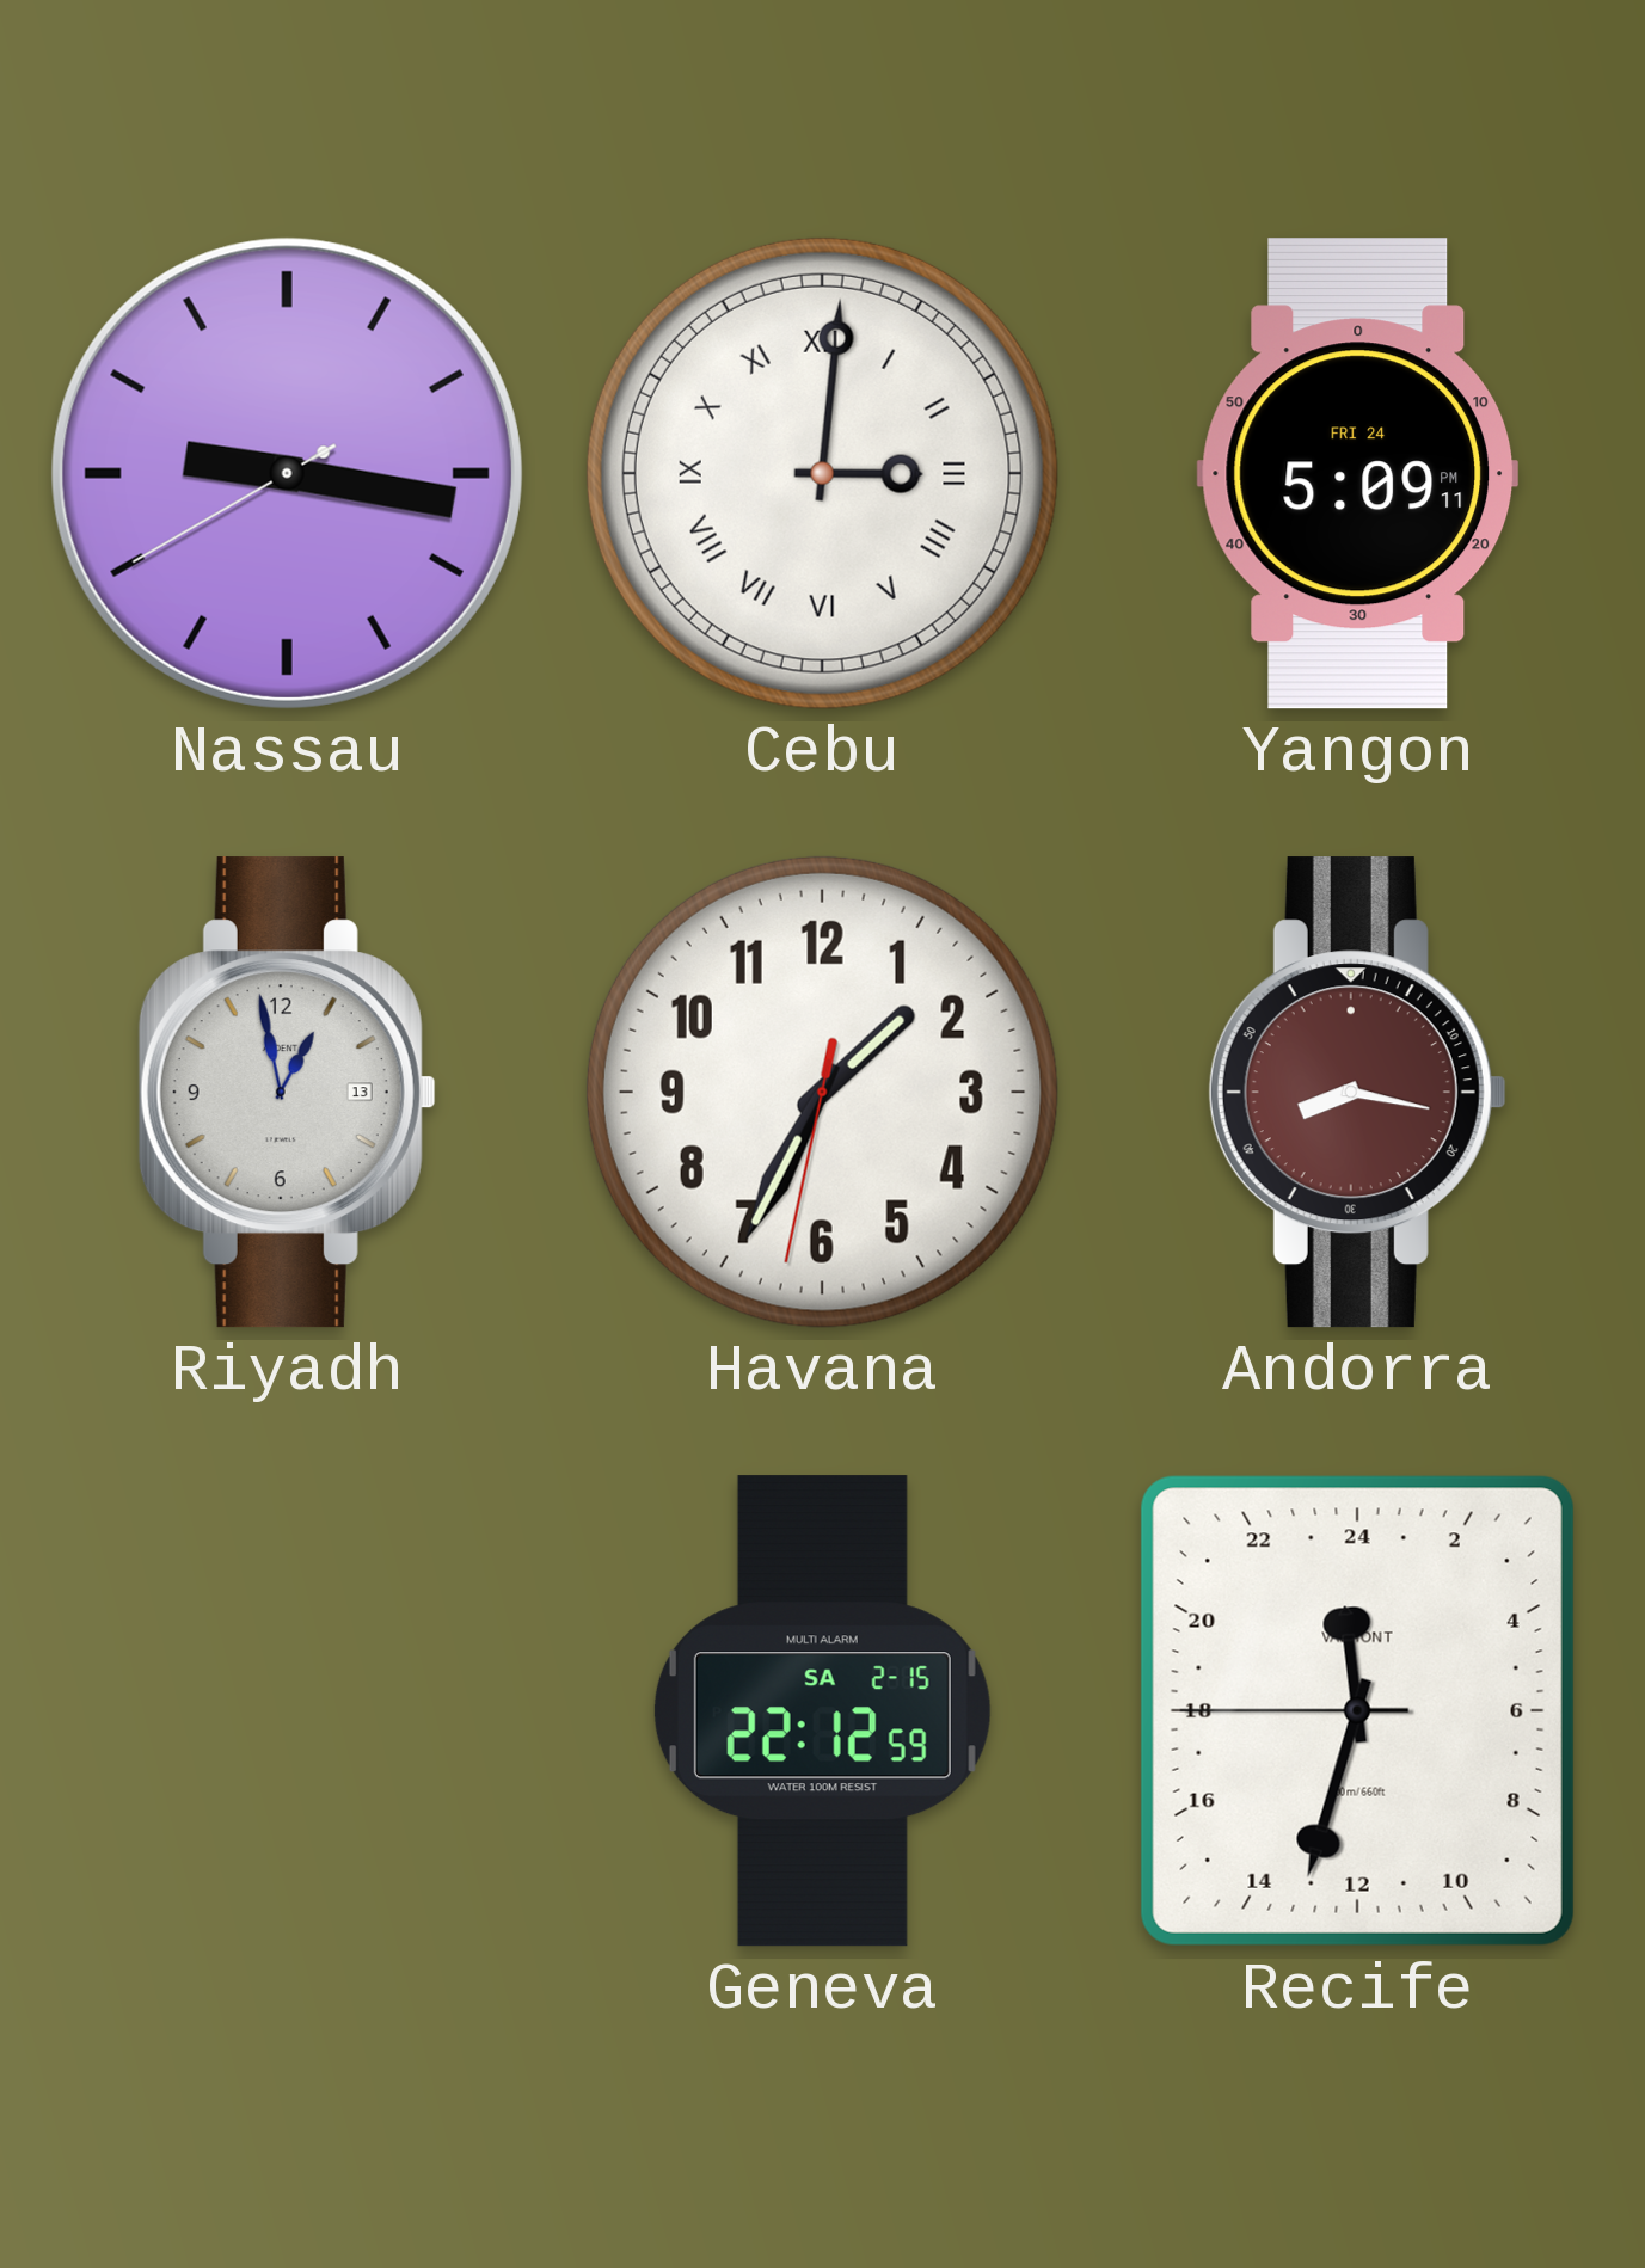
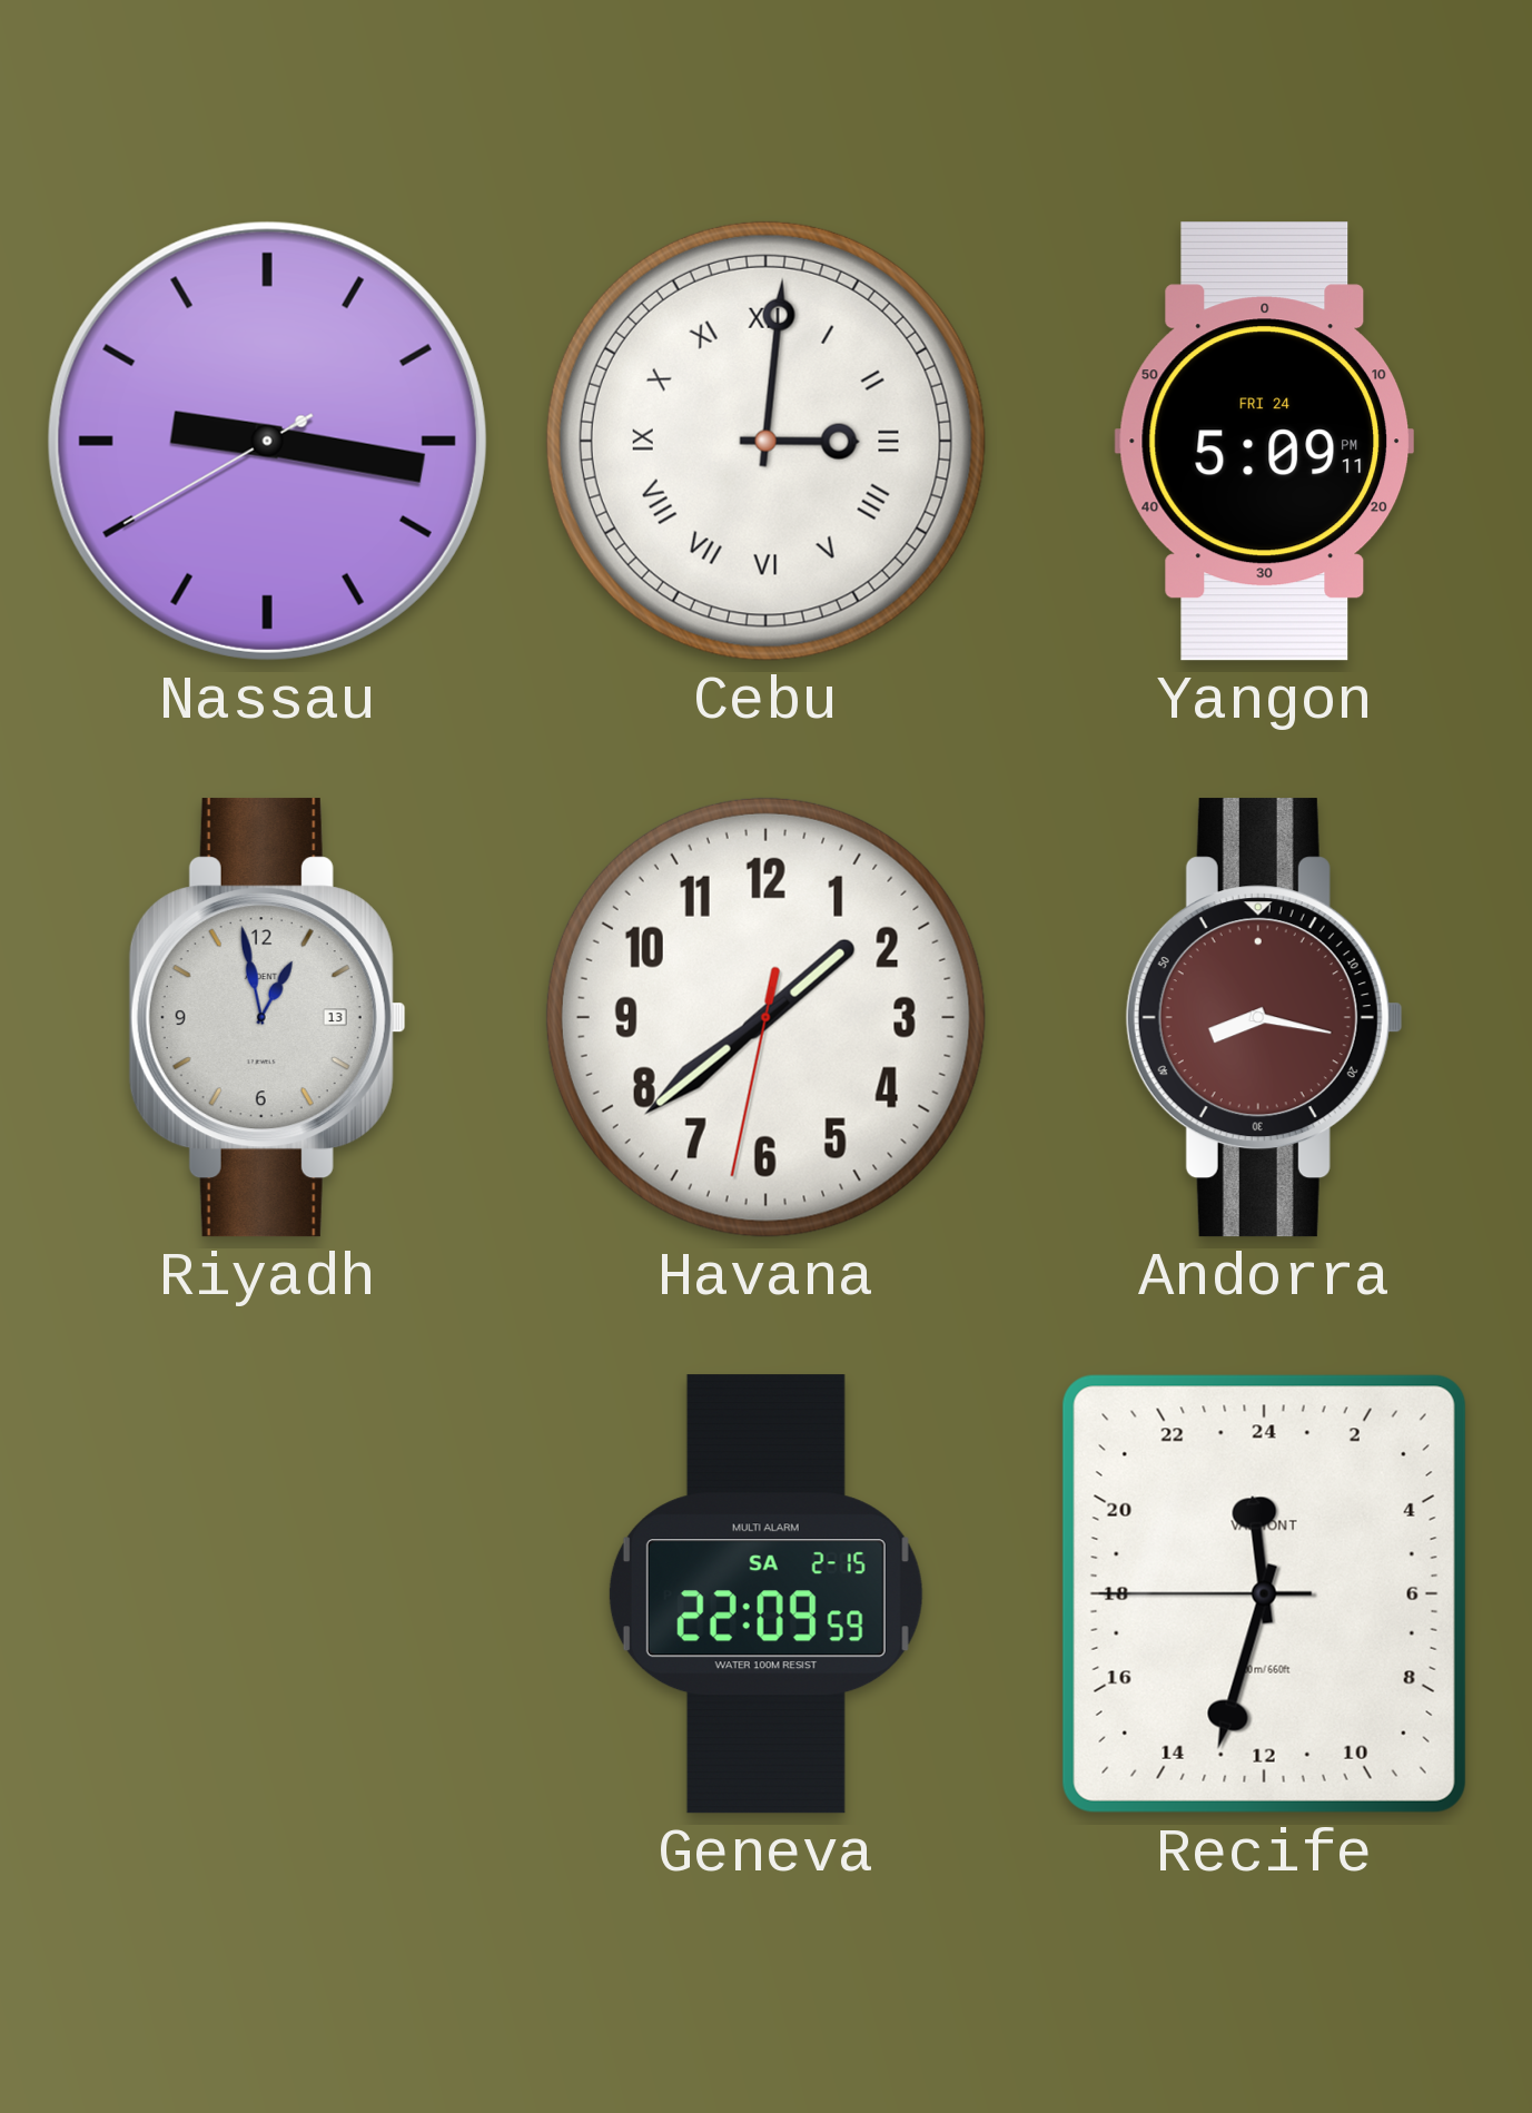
Havana: 1:34 -> 1:38 (765, 1017)
Geneva: 22:12 -> 22:09 (765, 1594)
